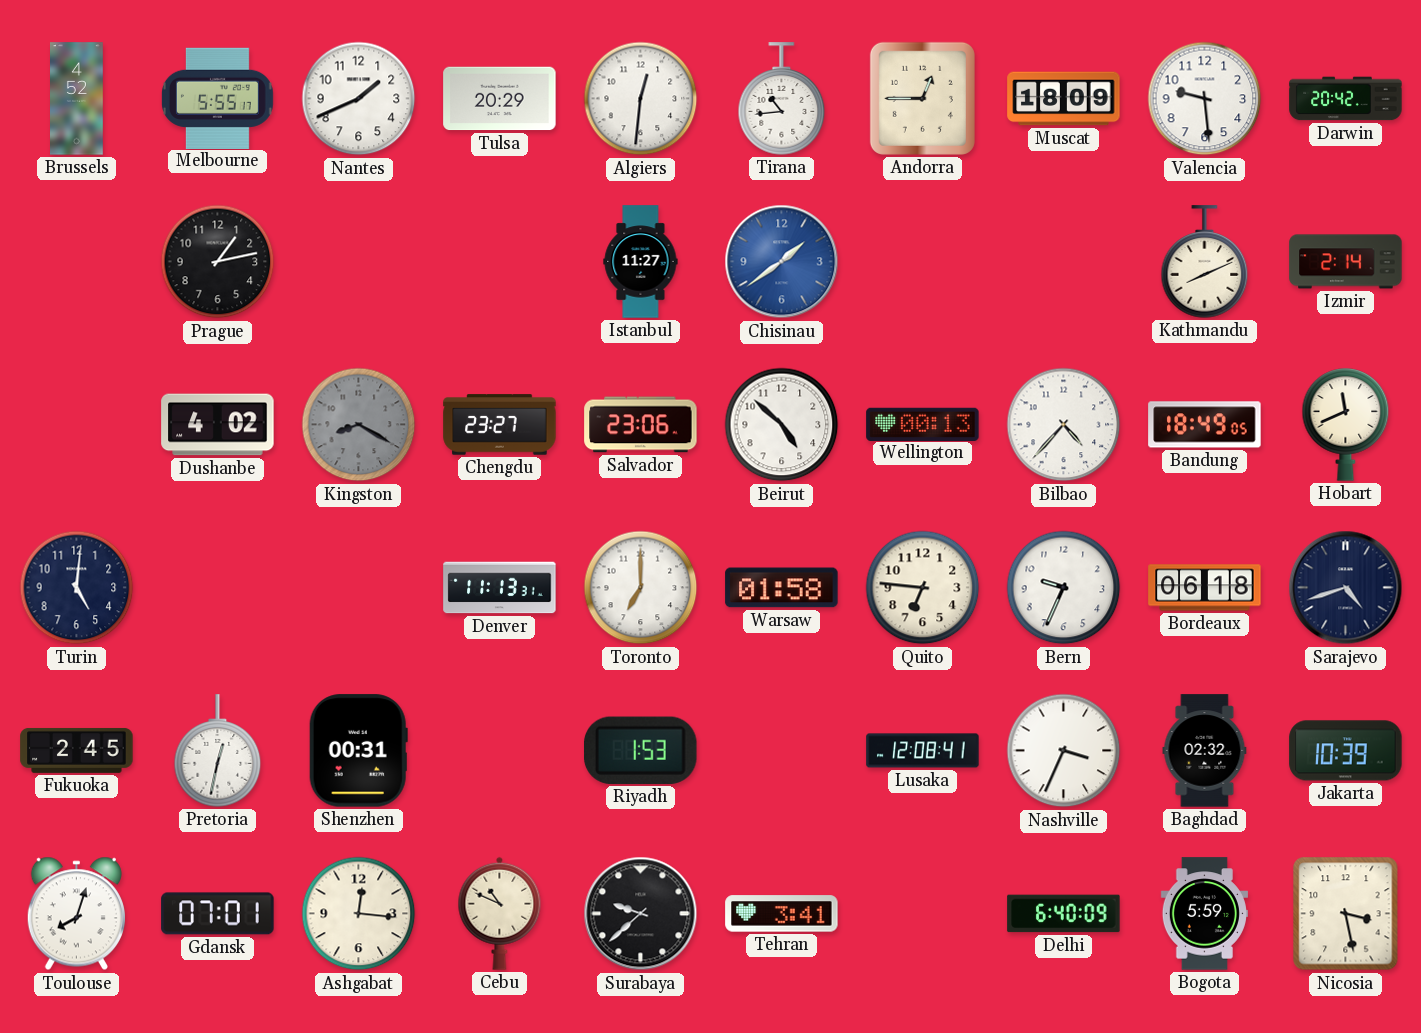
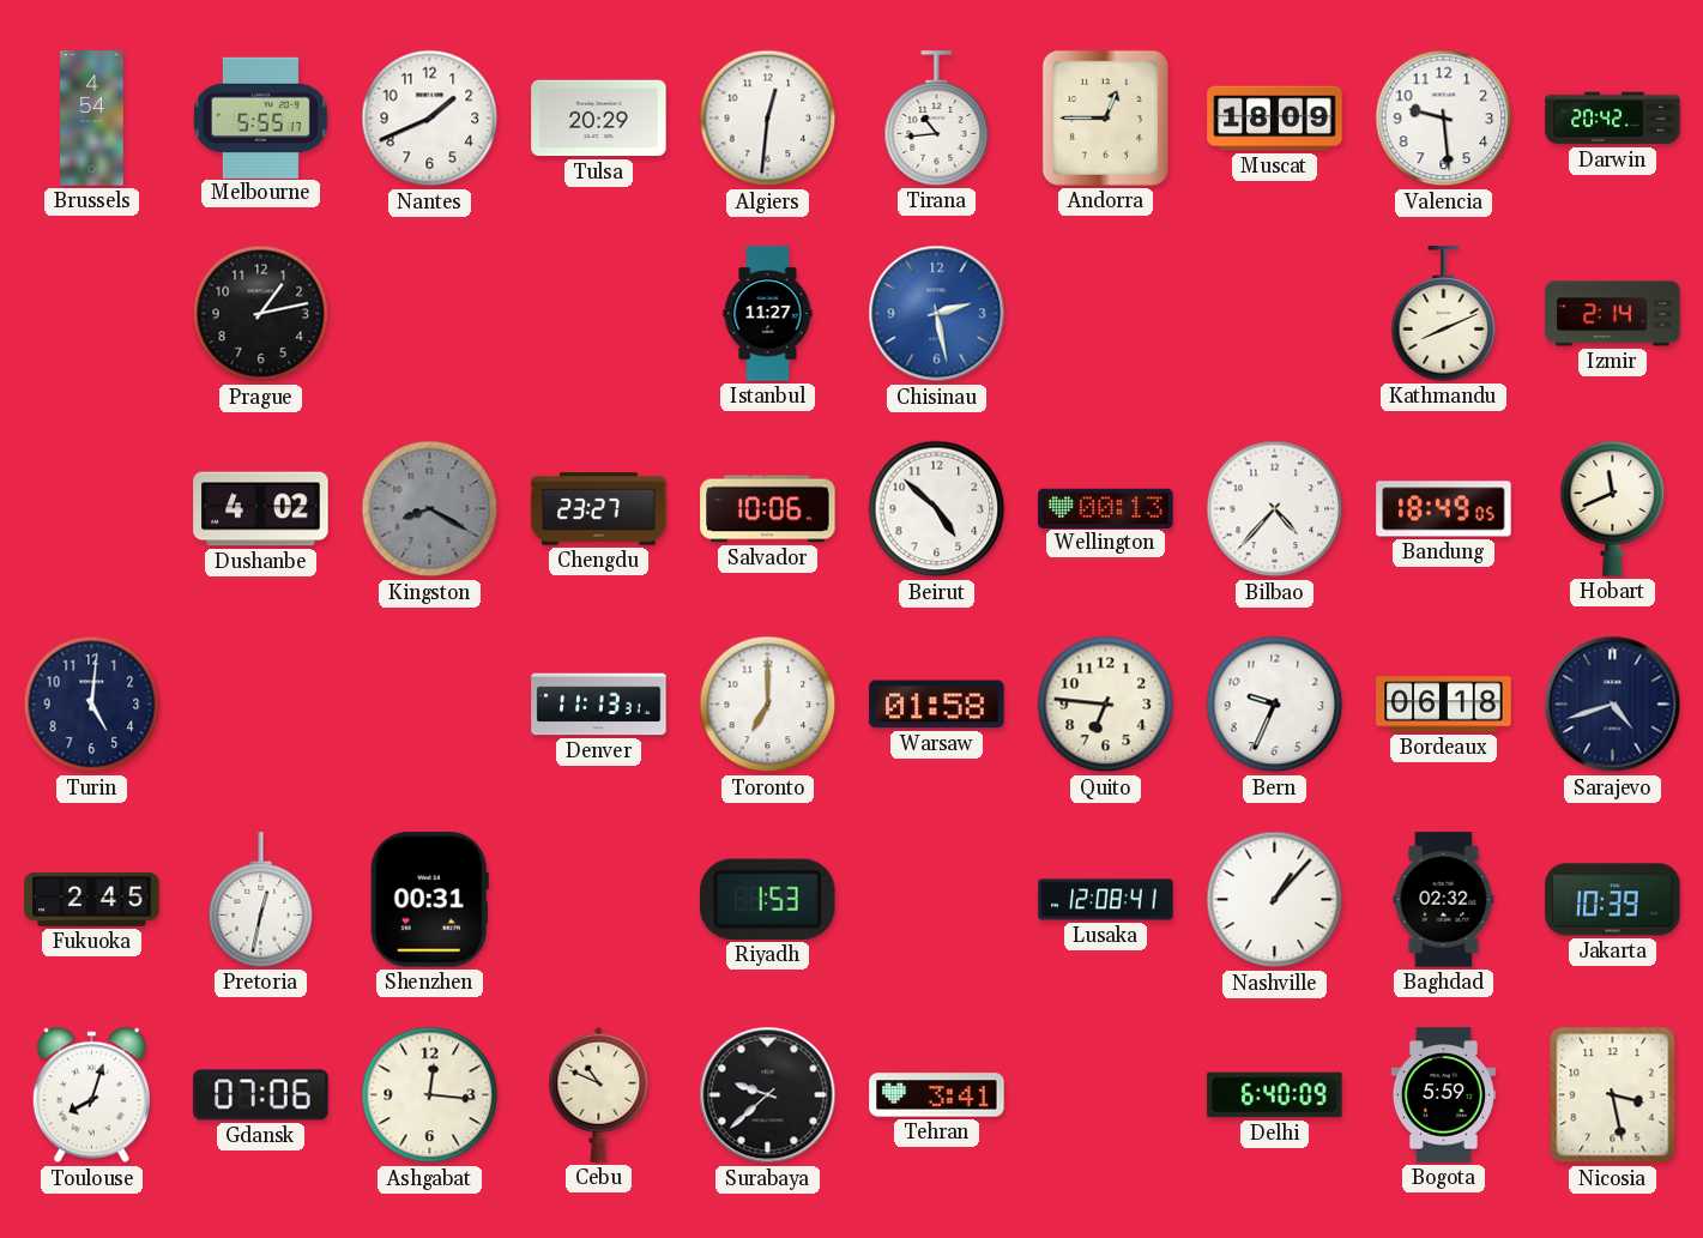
Brussels: 4:52 -> 4:54 (92, 119)
Chisinau: 1:39 -> 2:28 (937, 314)
Salvador: 23:06 -> 10:06 (768, 509)
Nashville: 3:34 -> 1:07 (1275, 900)
Gdansk: 07:01 -> 07:06 (261, 1095)
